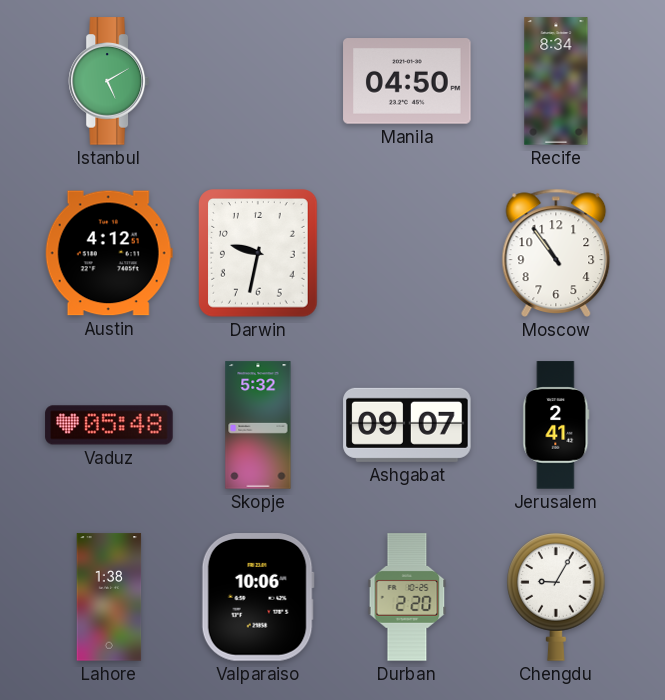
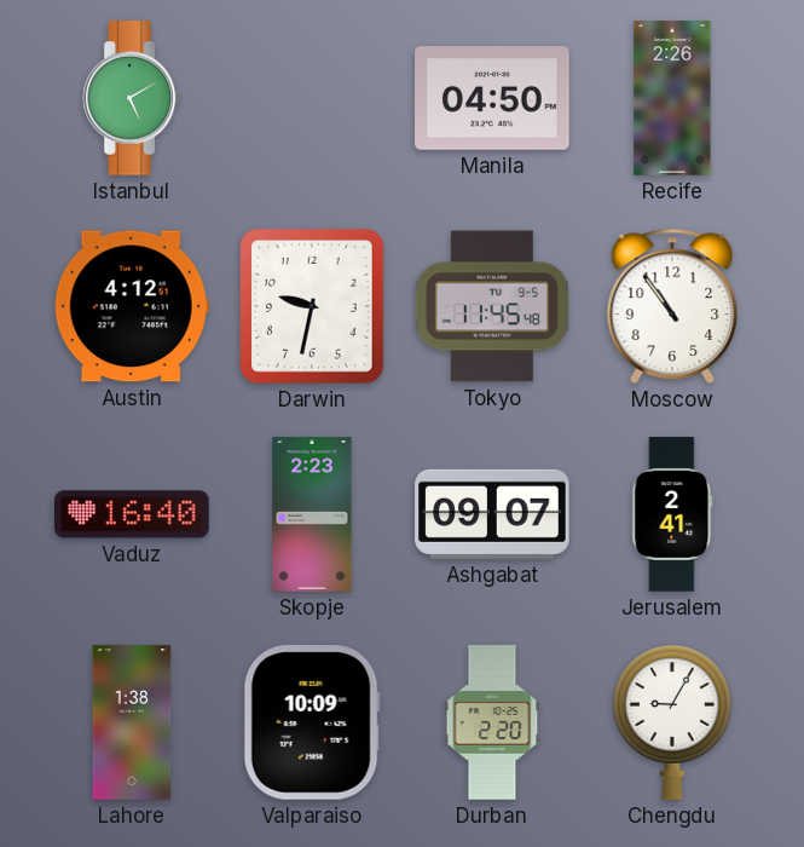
Recife: 8:34 -> 2:26 (672, 98)
Tokyo: none -> 11:45 (492, 306)
Vaduz: 05:48 -> 16:40 (132, 514)
Skopje: 5:32 -> 2:23 (312, 514)
Valparaiso: 10:06 -> 10:09 (312, 722)
